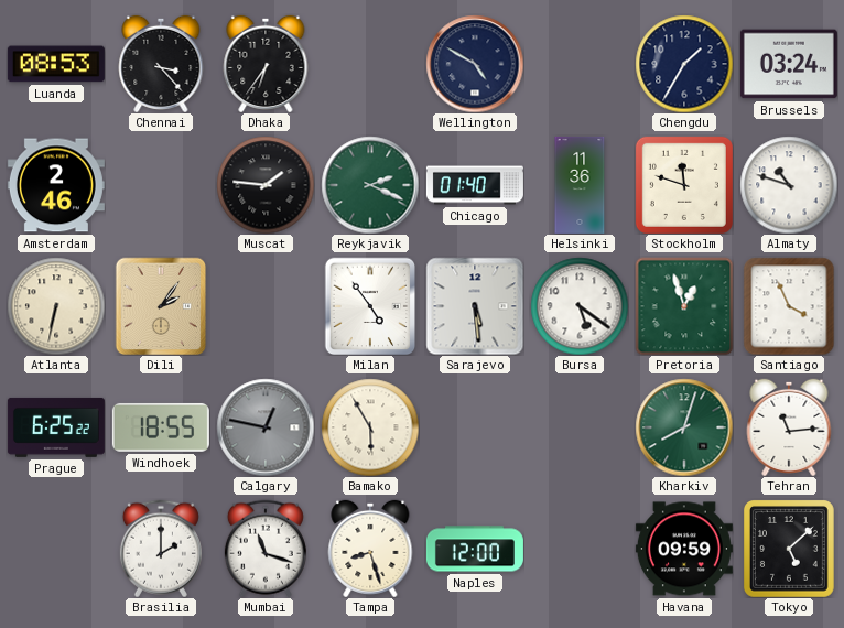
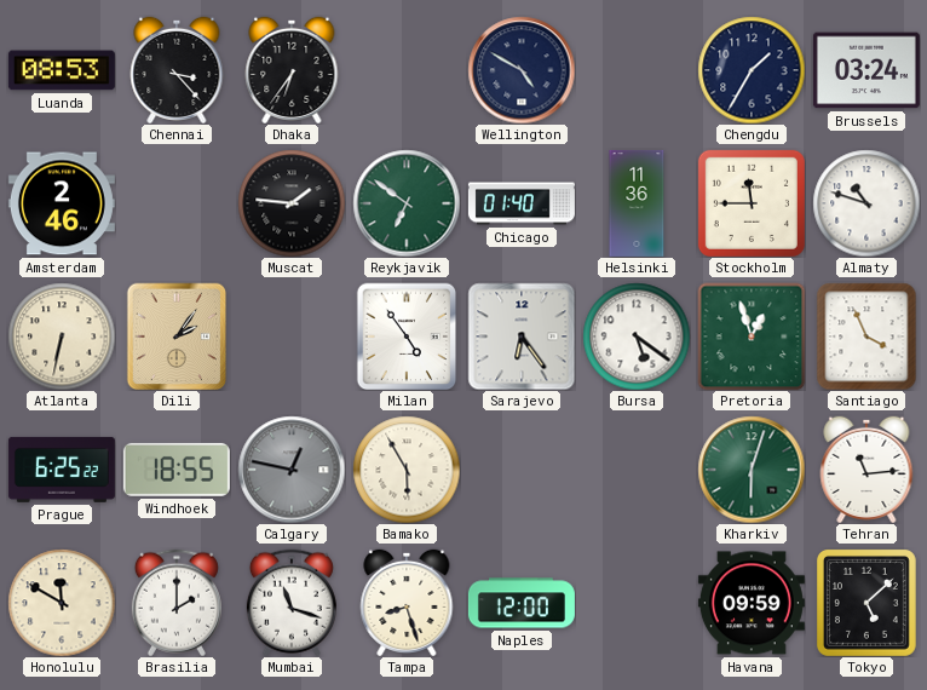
Reykjavik: 2:19 -> 6:51 (407, 203)
Stockholm: 11:48 -> 11:45 (752, 203)
Sarajevo: 5:29 -> 6:24 (522, 337)
Kharkiv: 8:03 -> 6:03 (752, 470)
Honolulu: none -> 11:50 (62, 603)
